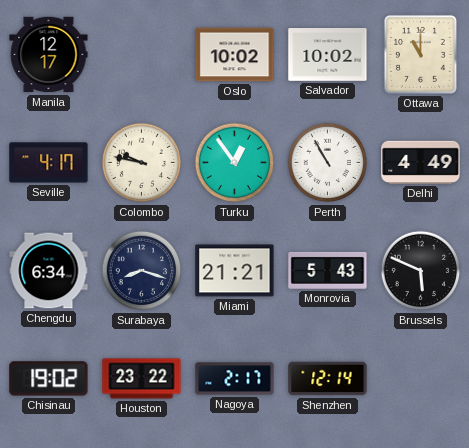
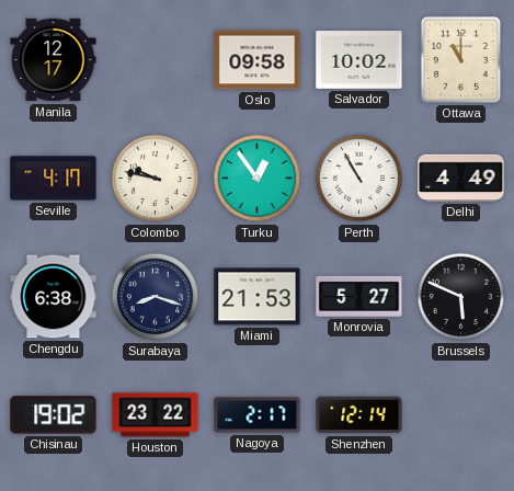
Oslo: 10:02 -> 09:58 (258, 60)
Chengdu: 6:34 -> 6:38 (54, 297)
Miami: 21:21 -> 21:53 (258, 297)
Monrovia: 5:43 -> 5:27 (359, 296)
